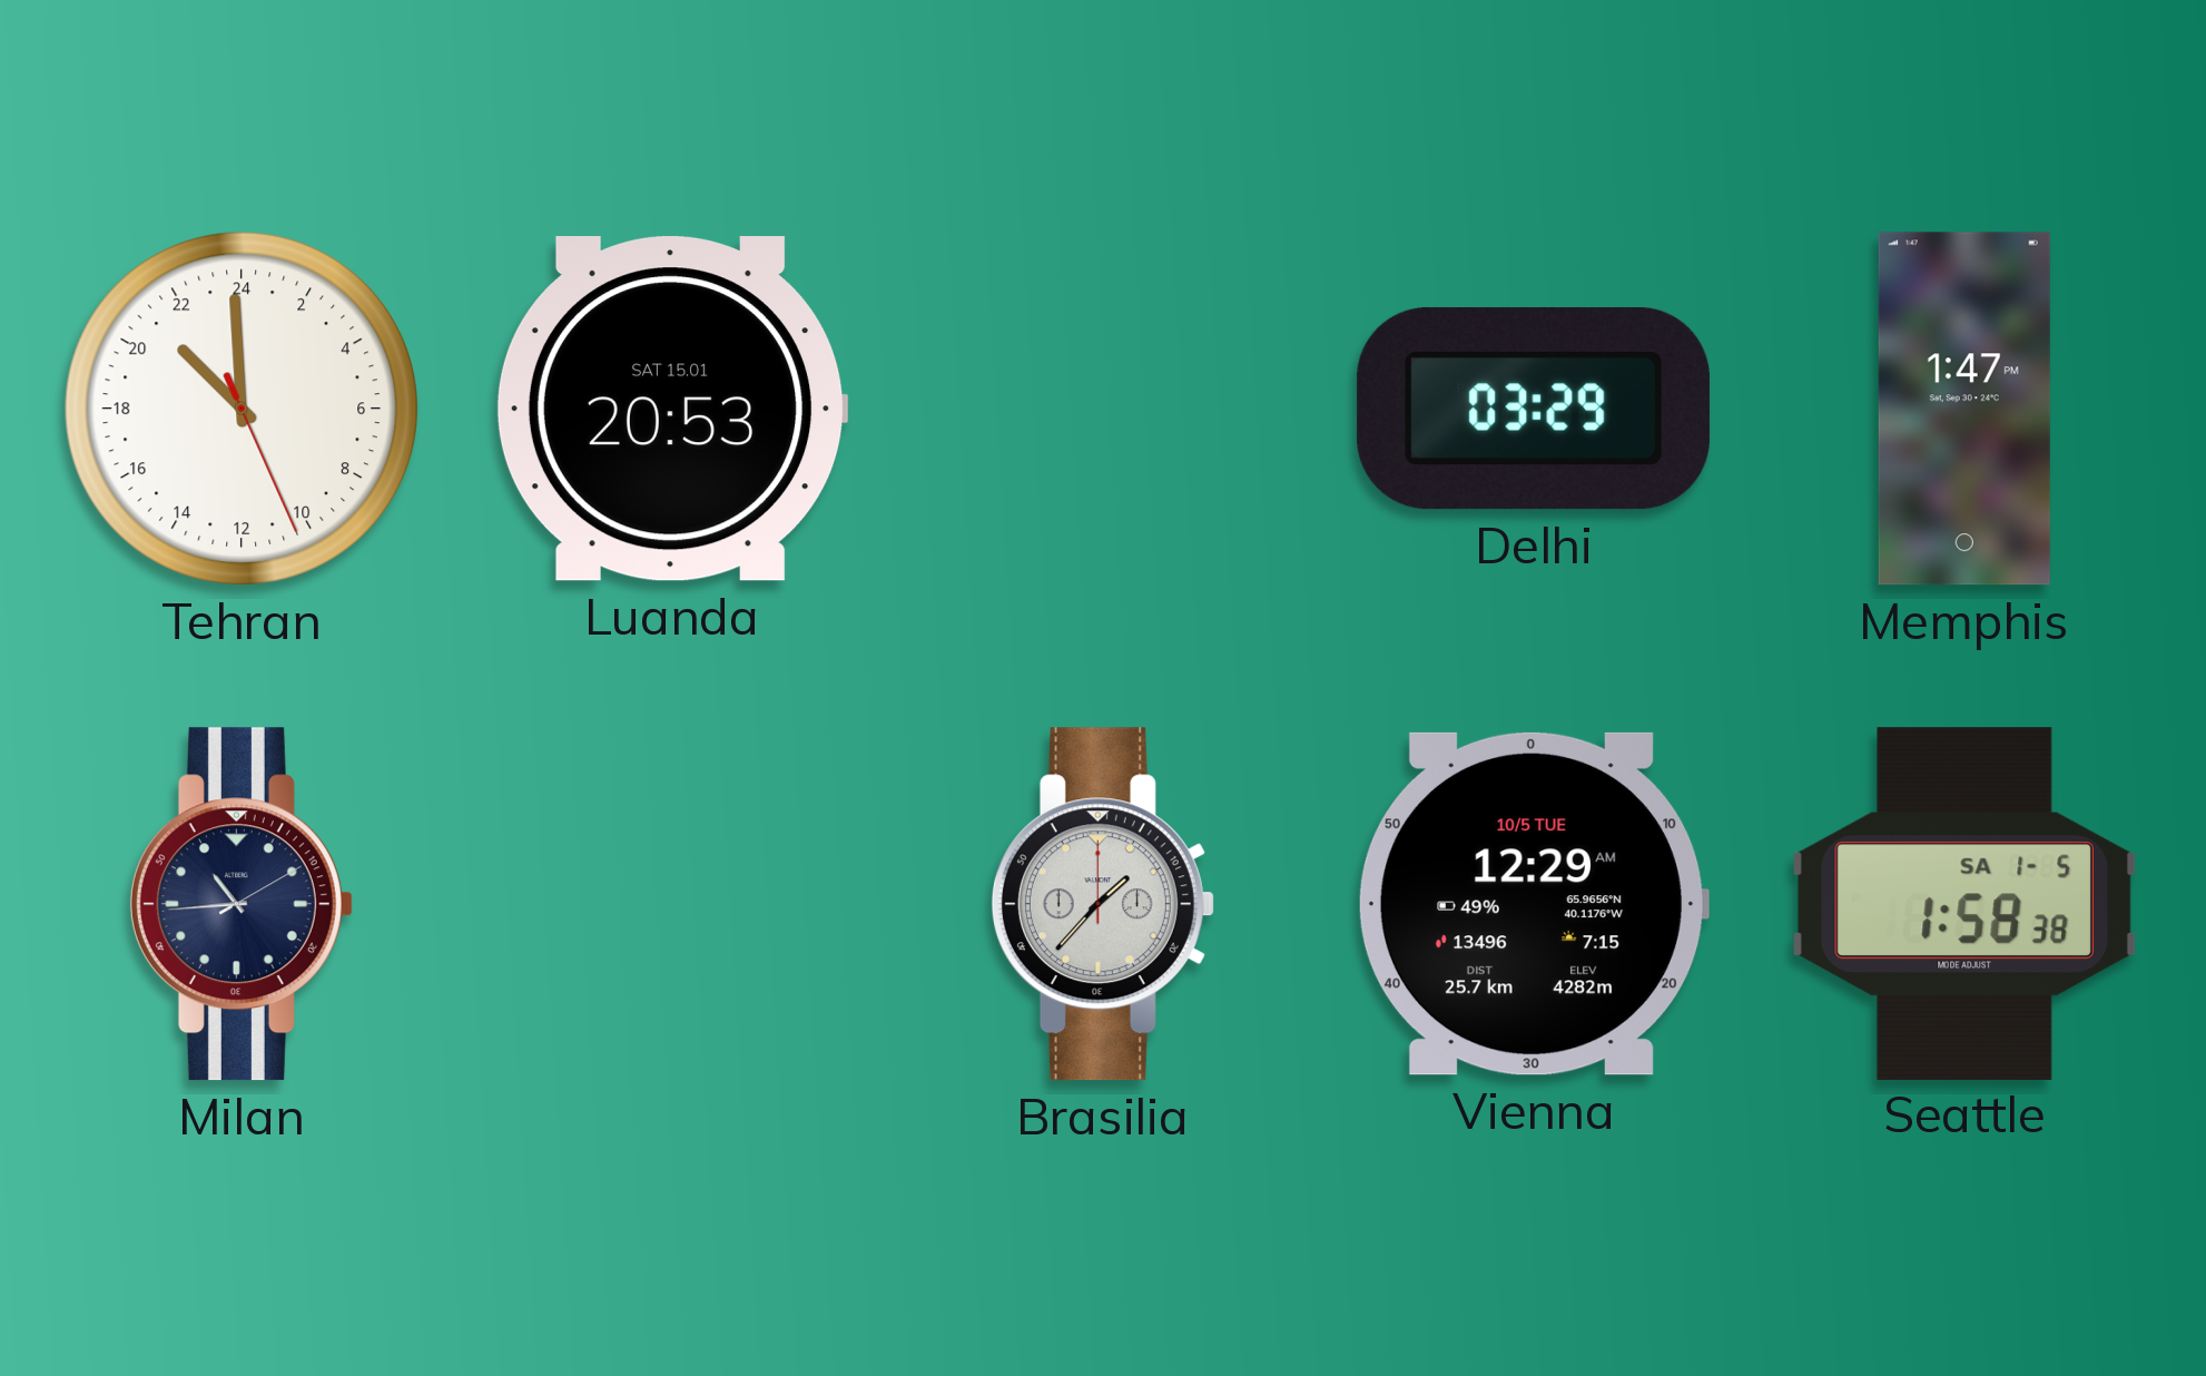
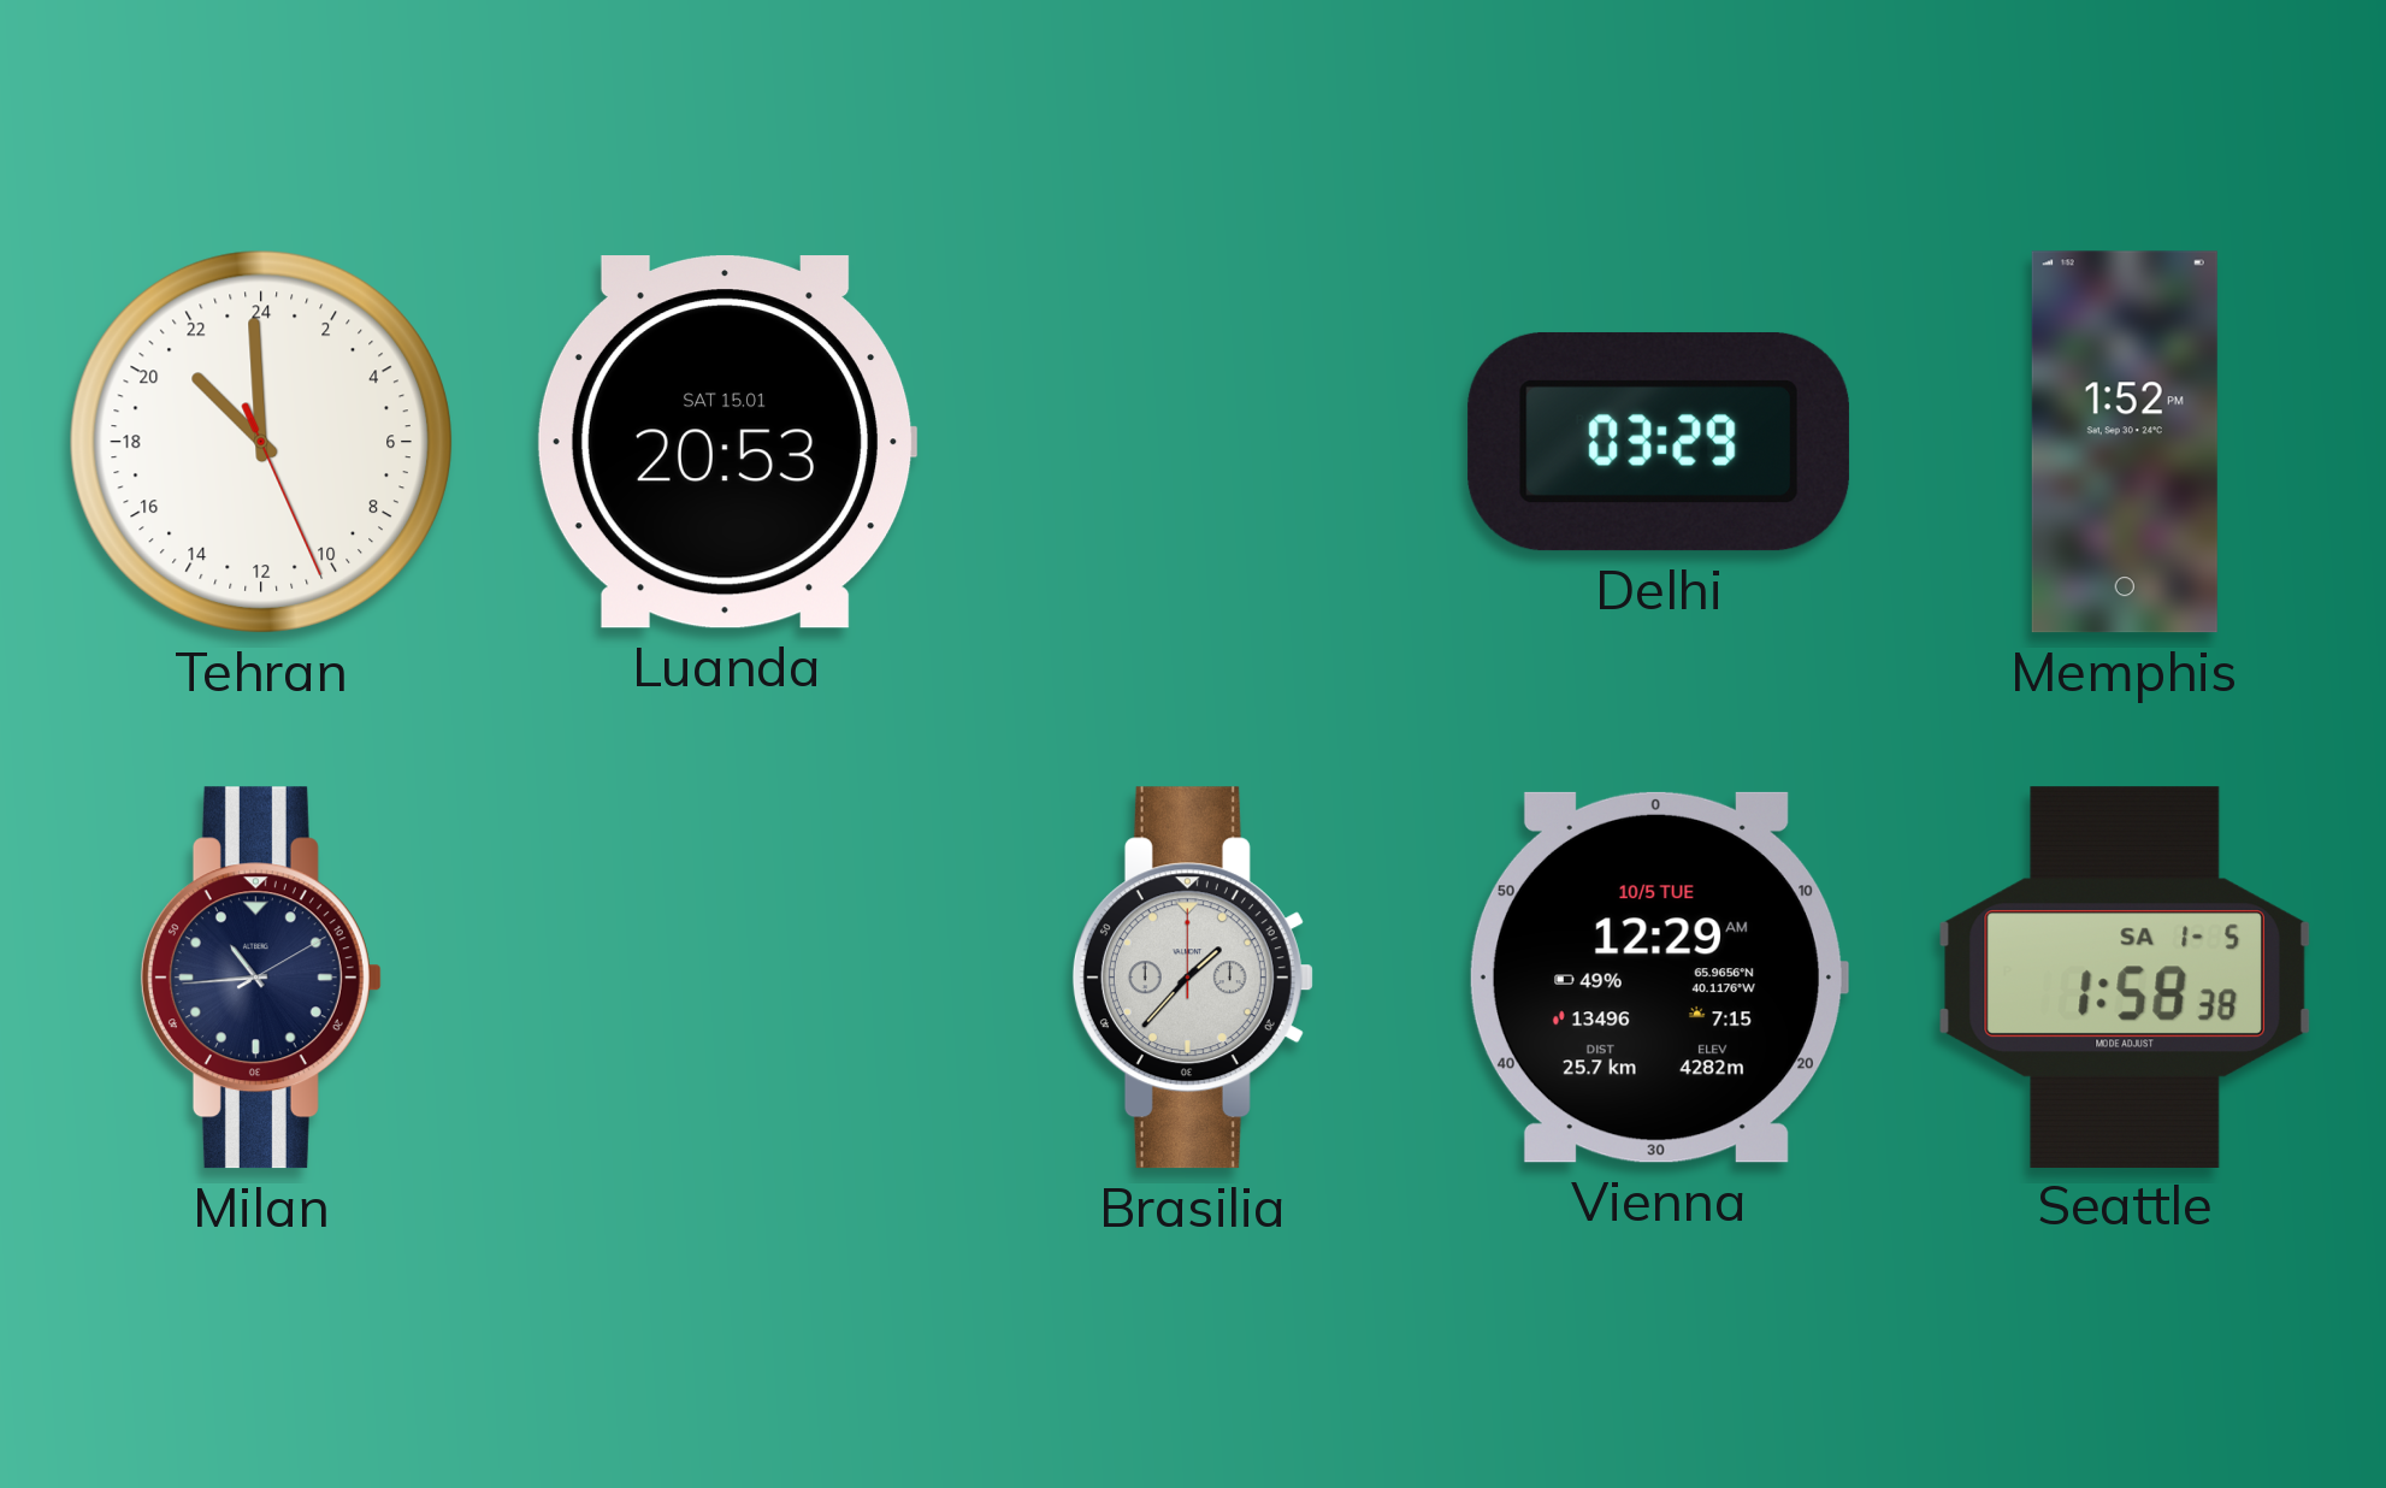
Memphis: 1:47 -> 1:52 (2125, 442)
